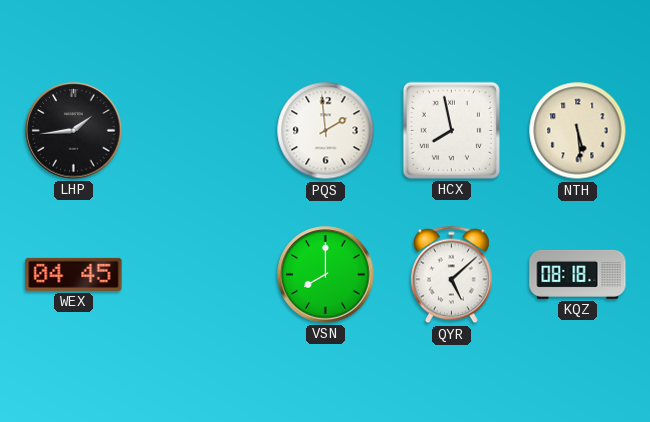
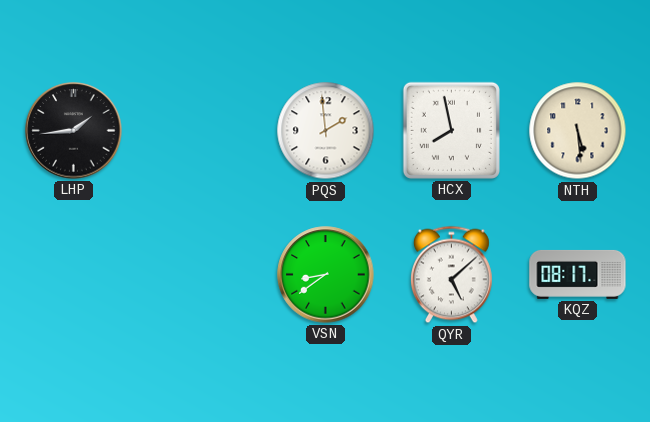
WEX: 04:45 -> none (74, 274)
VSN: 8:00 -> 8:39 (326, 275)
KQZ: 08:18 -> 08:17 (578, 274)
